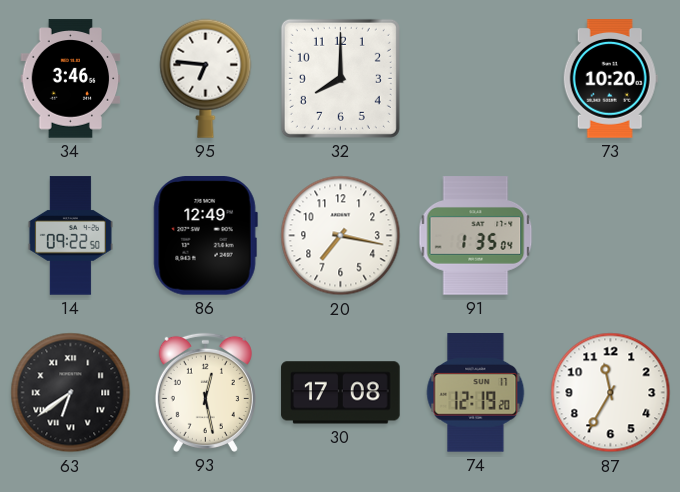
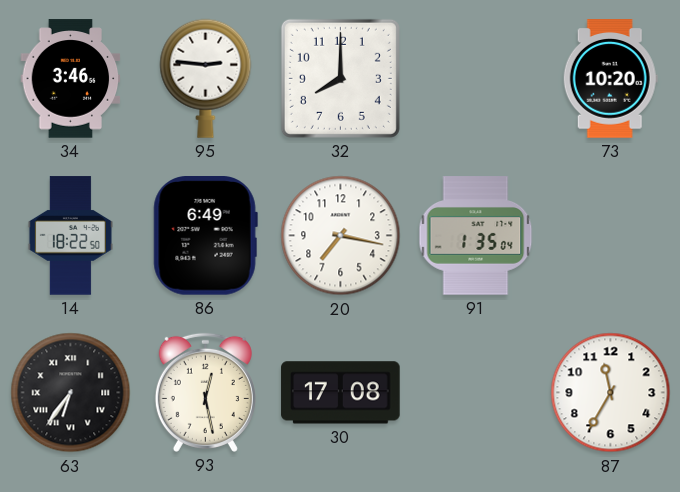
95: 6:46 -> 2:46 (206, 78)
14: 09:22 -> 18:22 (70, 236)
86: 12:49 -> 6:49 (205, 236)
63: 6:39 -> 6:36 (71, 393)
74: 12:19 -> none (476, 393)
